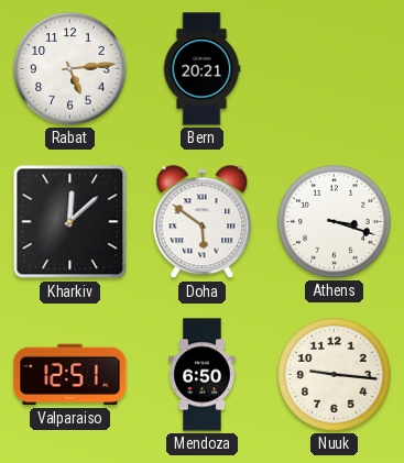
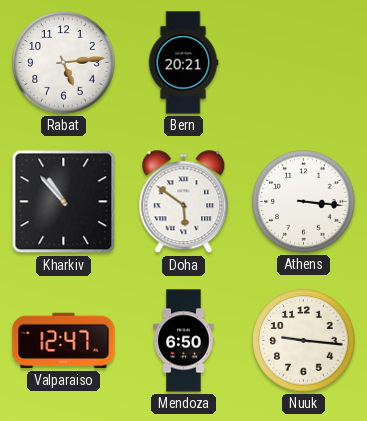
Kharkiv: 12:08 -> 10:53 (64, 202)
Athens: 3:18 -> 3:16 (304, 202)
Valparaiso: 12:51 -> 12:47 (64, 341)
